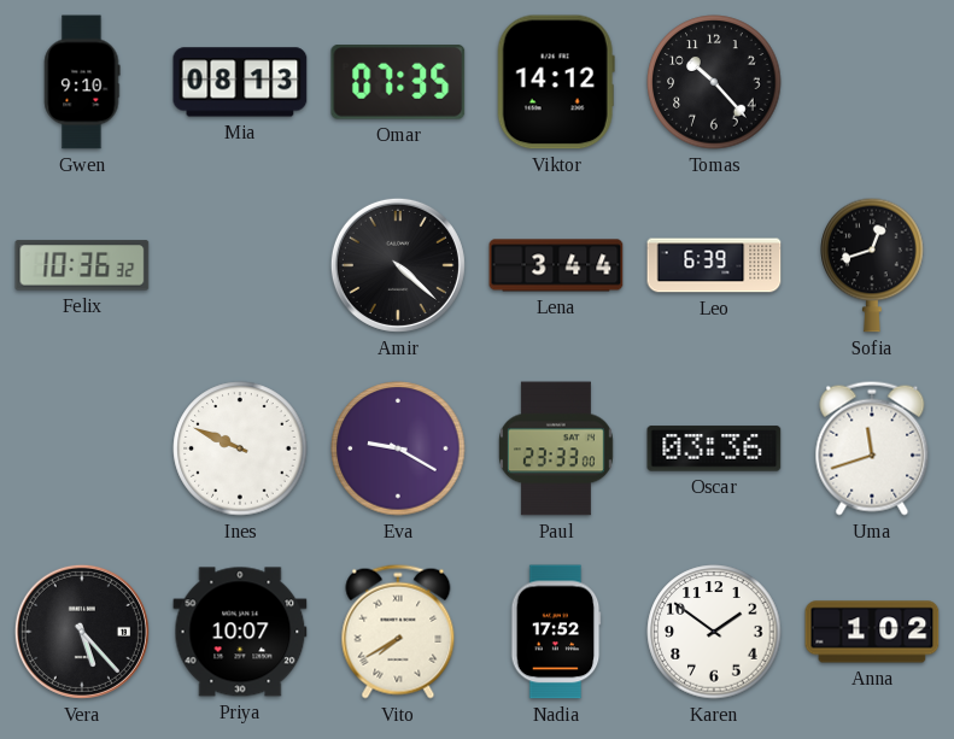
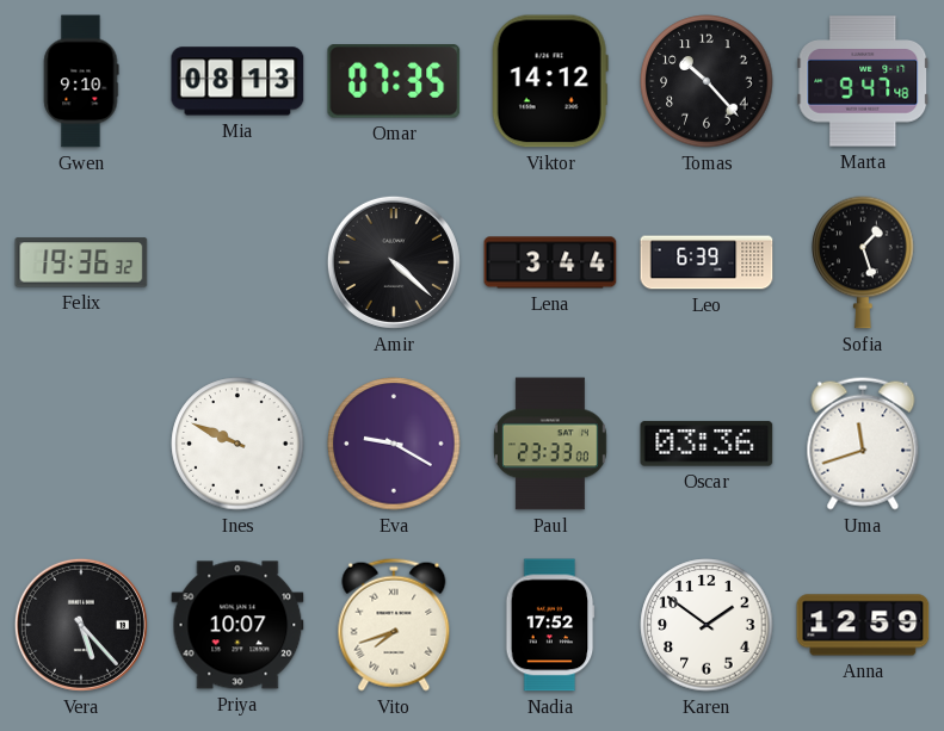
Marta: none -> 9:47 (863, 81)
Felix: 10:36 -> 19:36 (81, 262)
Sofia: 12:42 -> 1:27 (863, 262)
Vito: 7:40 -> 7:42 (394, 625)
Anna: 1:02 -> 12:59 (863, 625)
